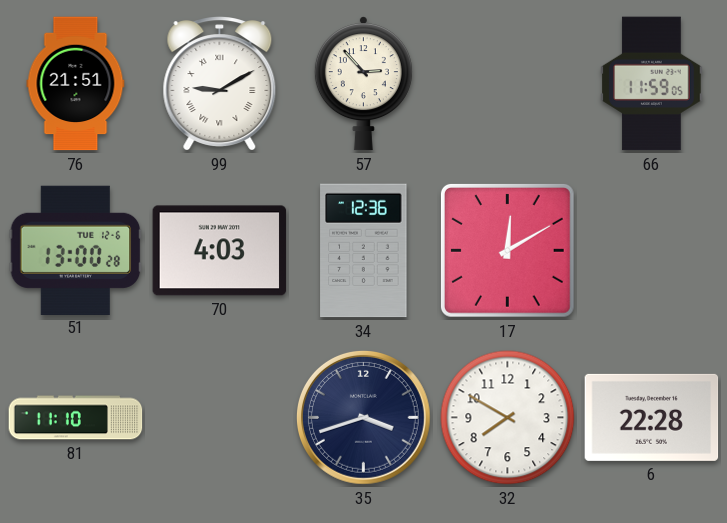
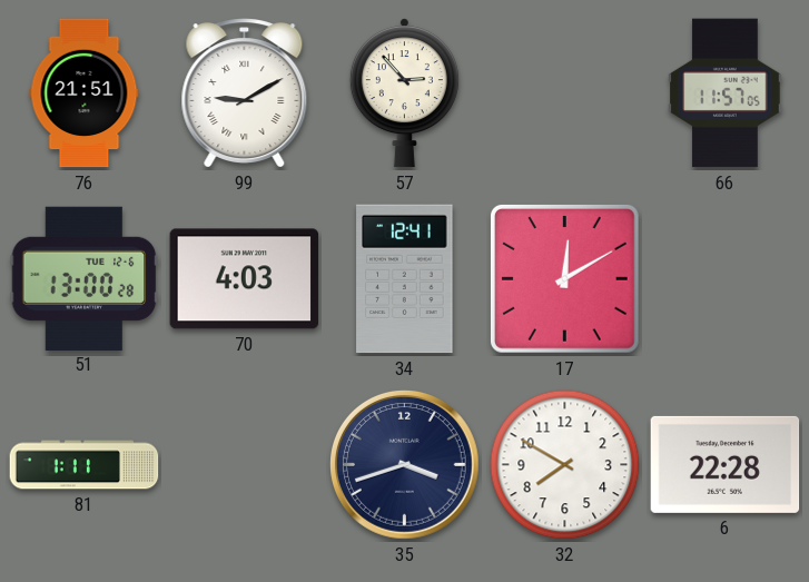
66: 11:59 -> 11:57 (726, 93)
34: 12:36 -> 12:41 (405, 279)
81: 11:10 -> 1:11 (85, 465)
